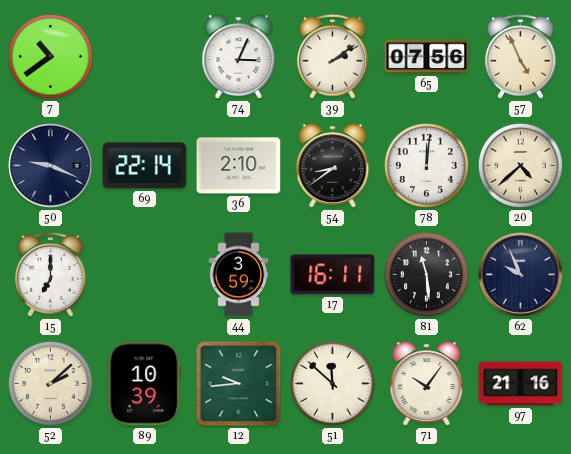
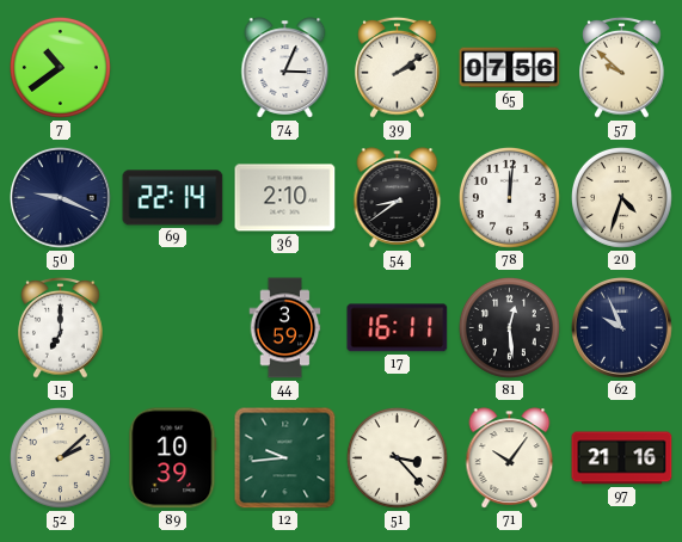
57: 4:56 -> 9:52 (622, 67)
20: 4:38 -> 4:33 (621, 197)
81: 11:29 -> 12:29 (509, 327)
51: 11:52 -> 3:23 (397, 457)
